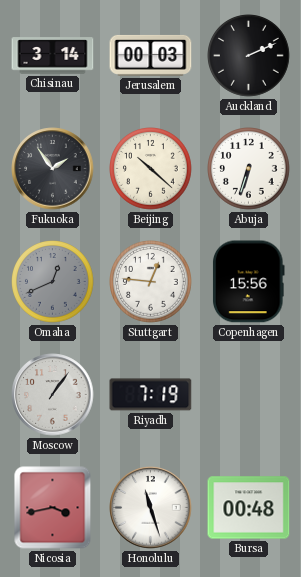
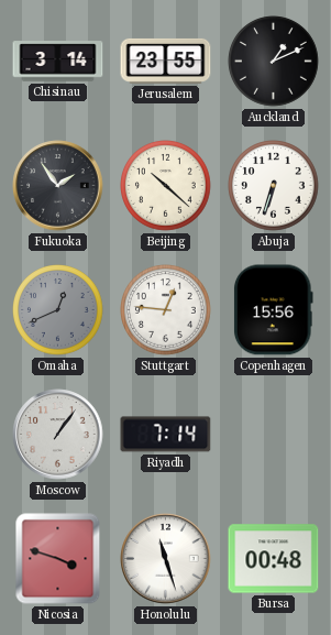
Jerusalem: 00:03 -> 23:55 (166, 61)
Auckland: 2:11 -> 1:11 (274, 62)
Riyadh: 7:19 -> 7:14 (166, 435)
Nicosia: 3:43 -> 3:48 (58, 559)
